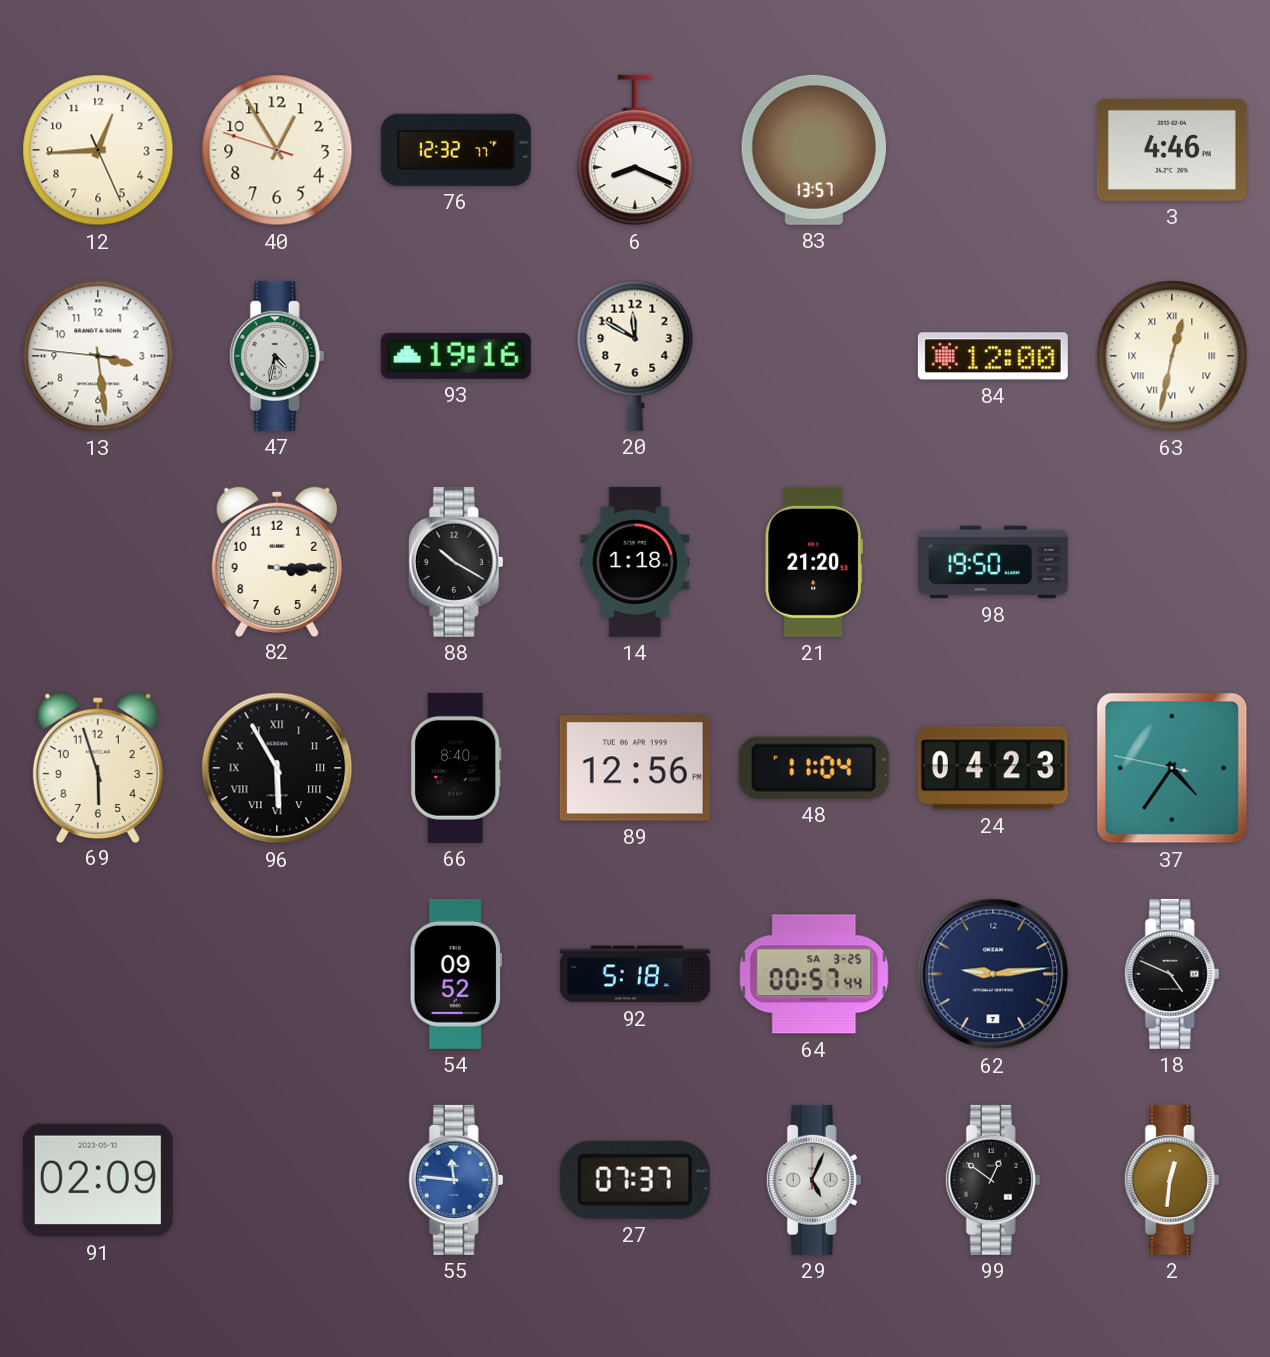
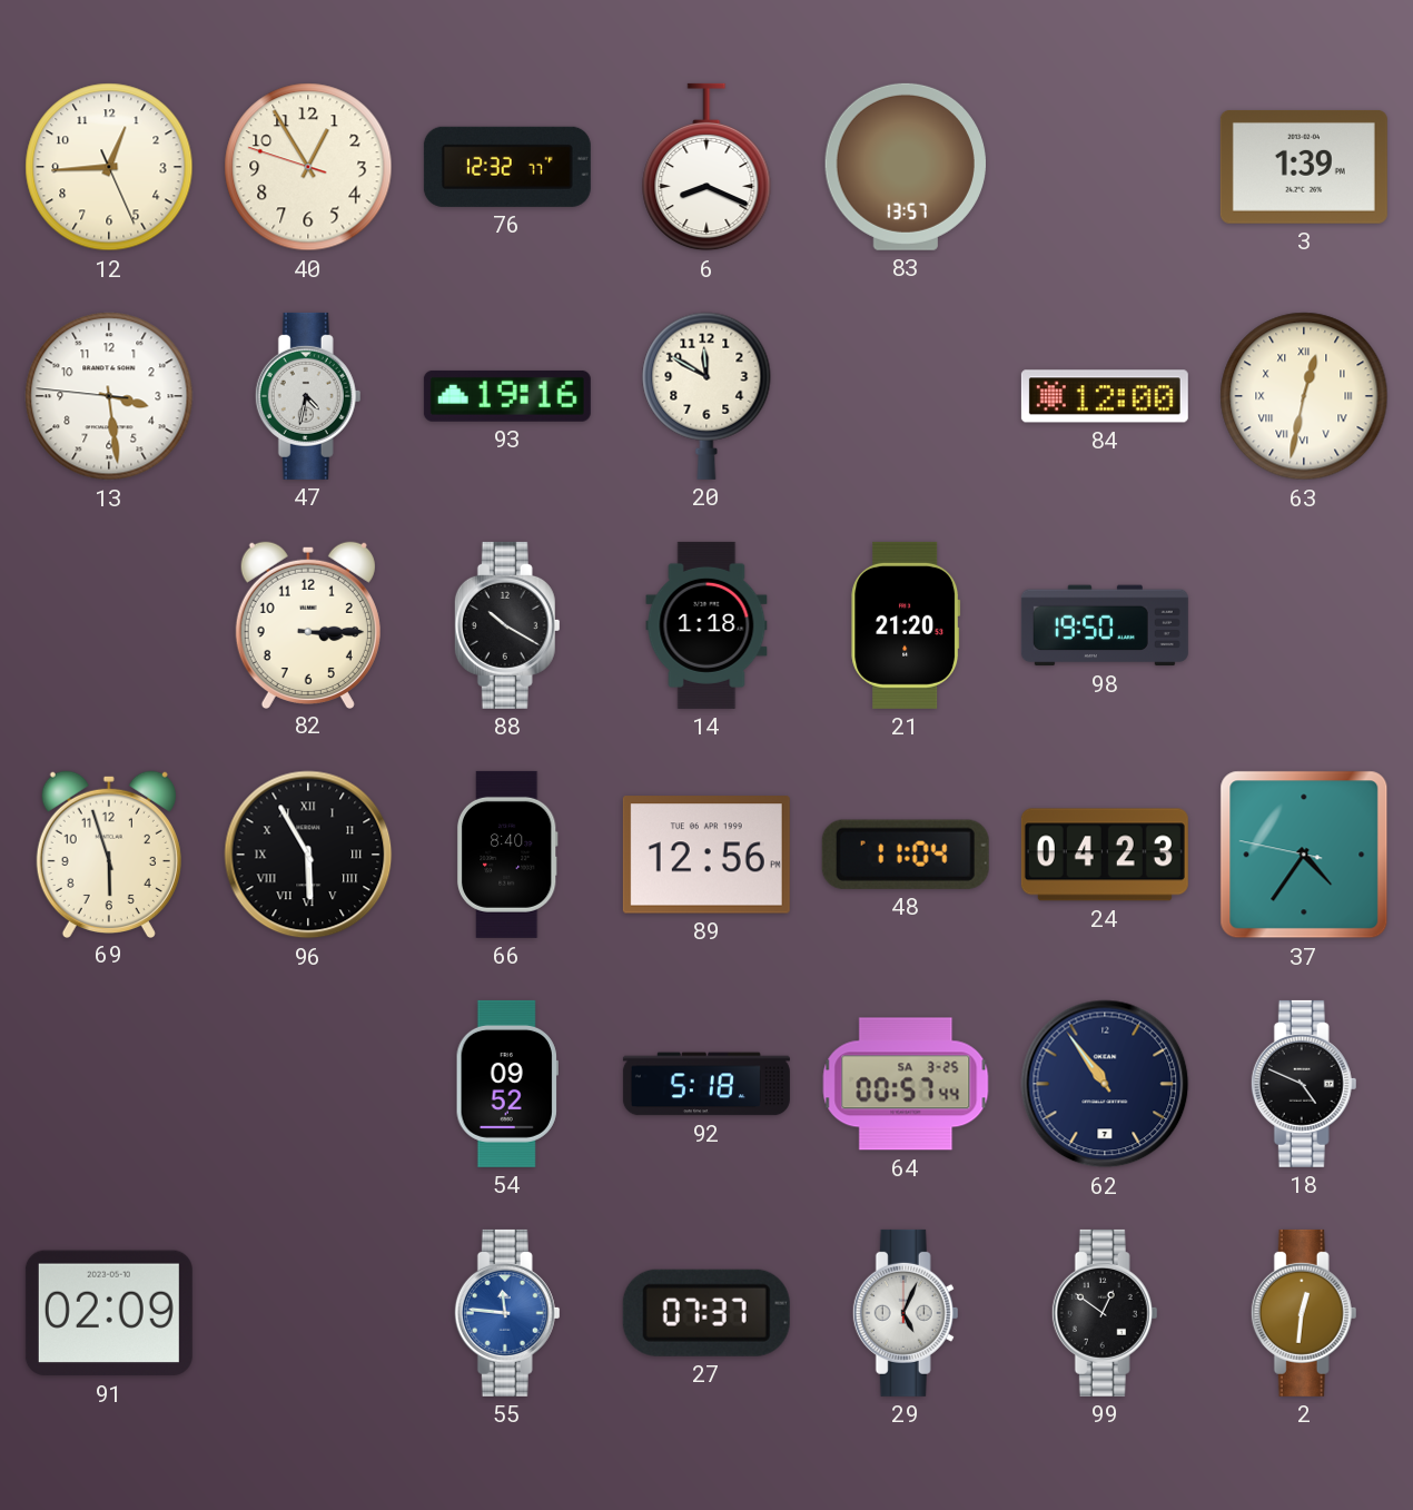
3: 4:46 -> 1:39 (1304, 167)
62: 9:14 -> 10:54 (1105, 1084)
